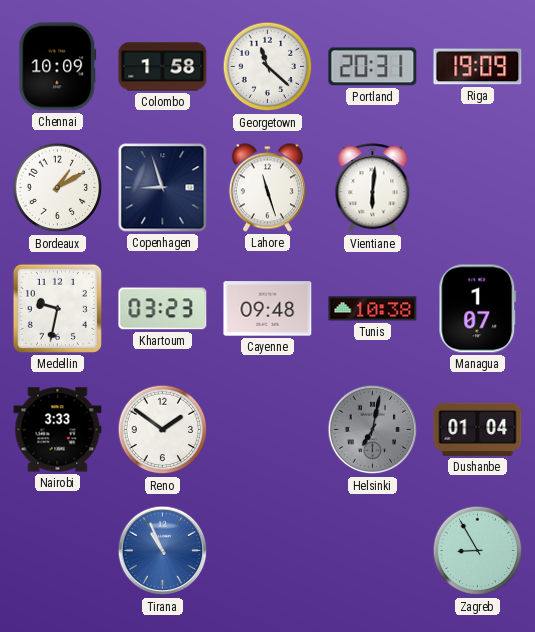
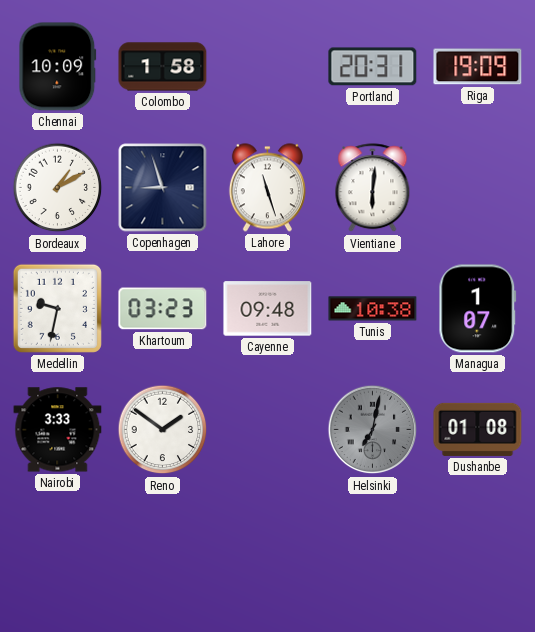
Georgetown: 11:22 -> none (268, 67)
Dushanbe: 01:04 -> 01:08 (478, 429)
Tirana: 10:56 -> none (163, 551)
Zagreb: 8:55 -> none (478, 551)
